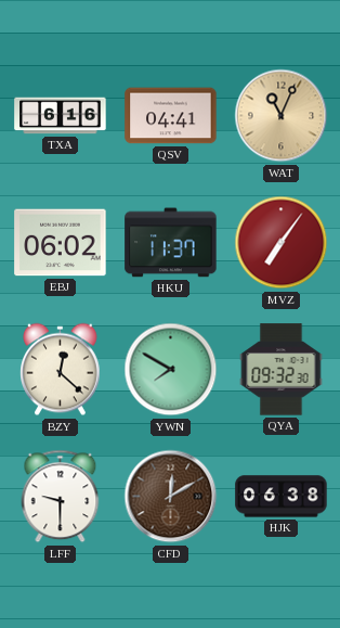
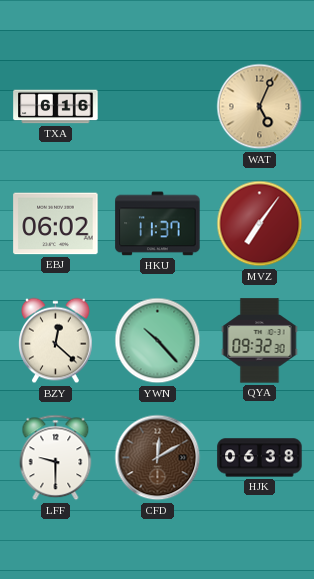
QSV: 04:41 -> none (171, 116)
WAT: 11:04 -> 5:04 (260, 107)
YWN: 7:50 -> 10:23 (158, 341)
